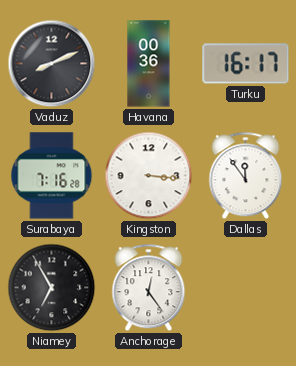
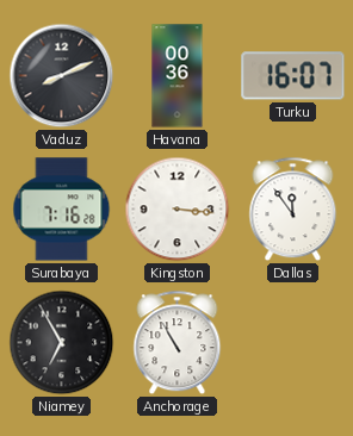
Turku: 16:17 -> 16:07 (293, 76)
Anchorage: 12:24 -> 10:55 (178, 343)
